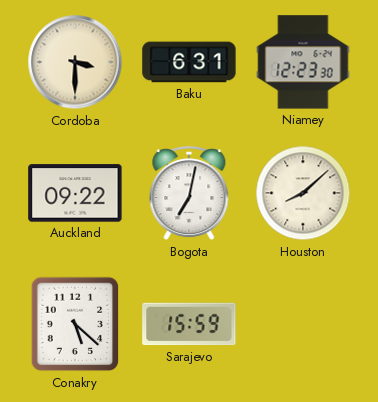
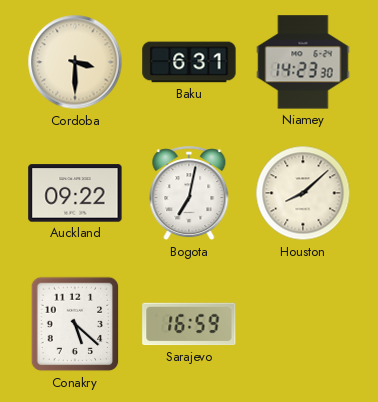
Niamey: 12:23 -> 14:23 (303, 62)
Sarajevo: 15:59 -> 16:59 (189, 324)
